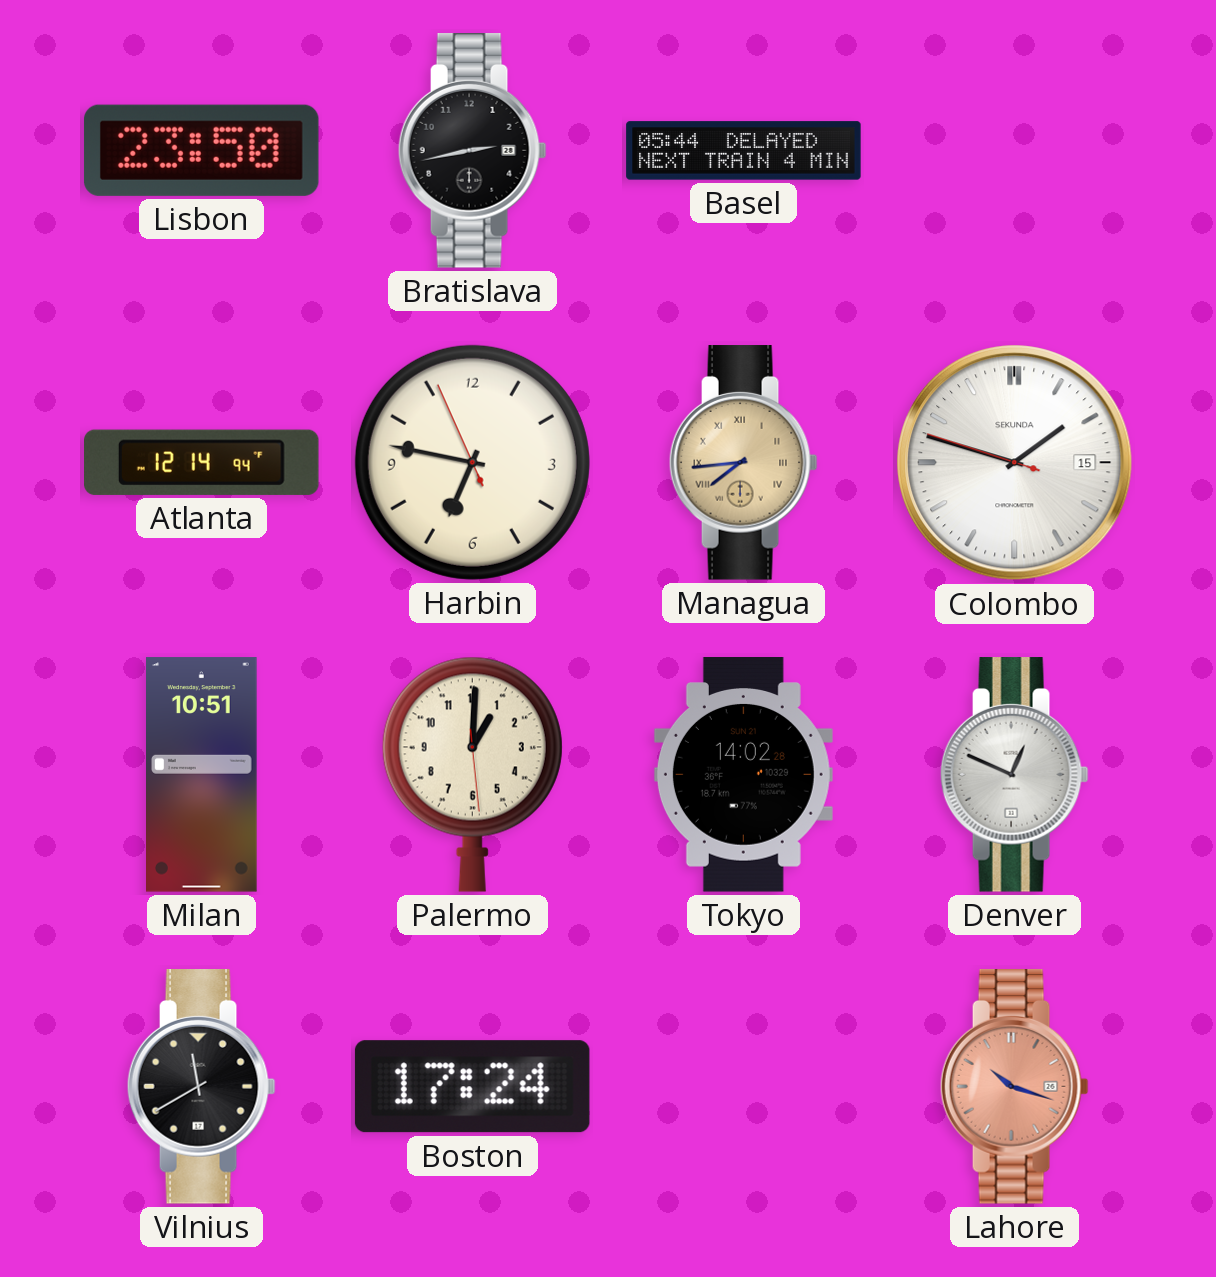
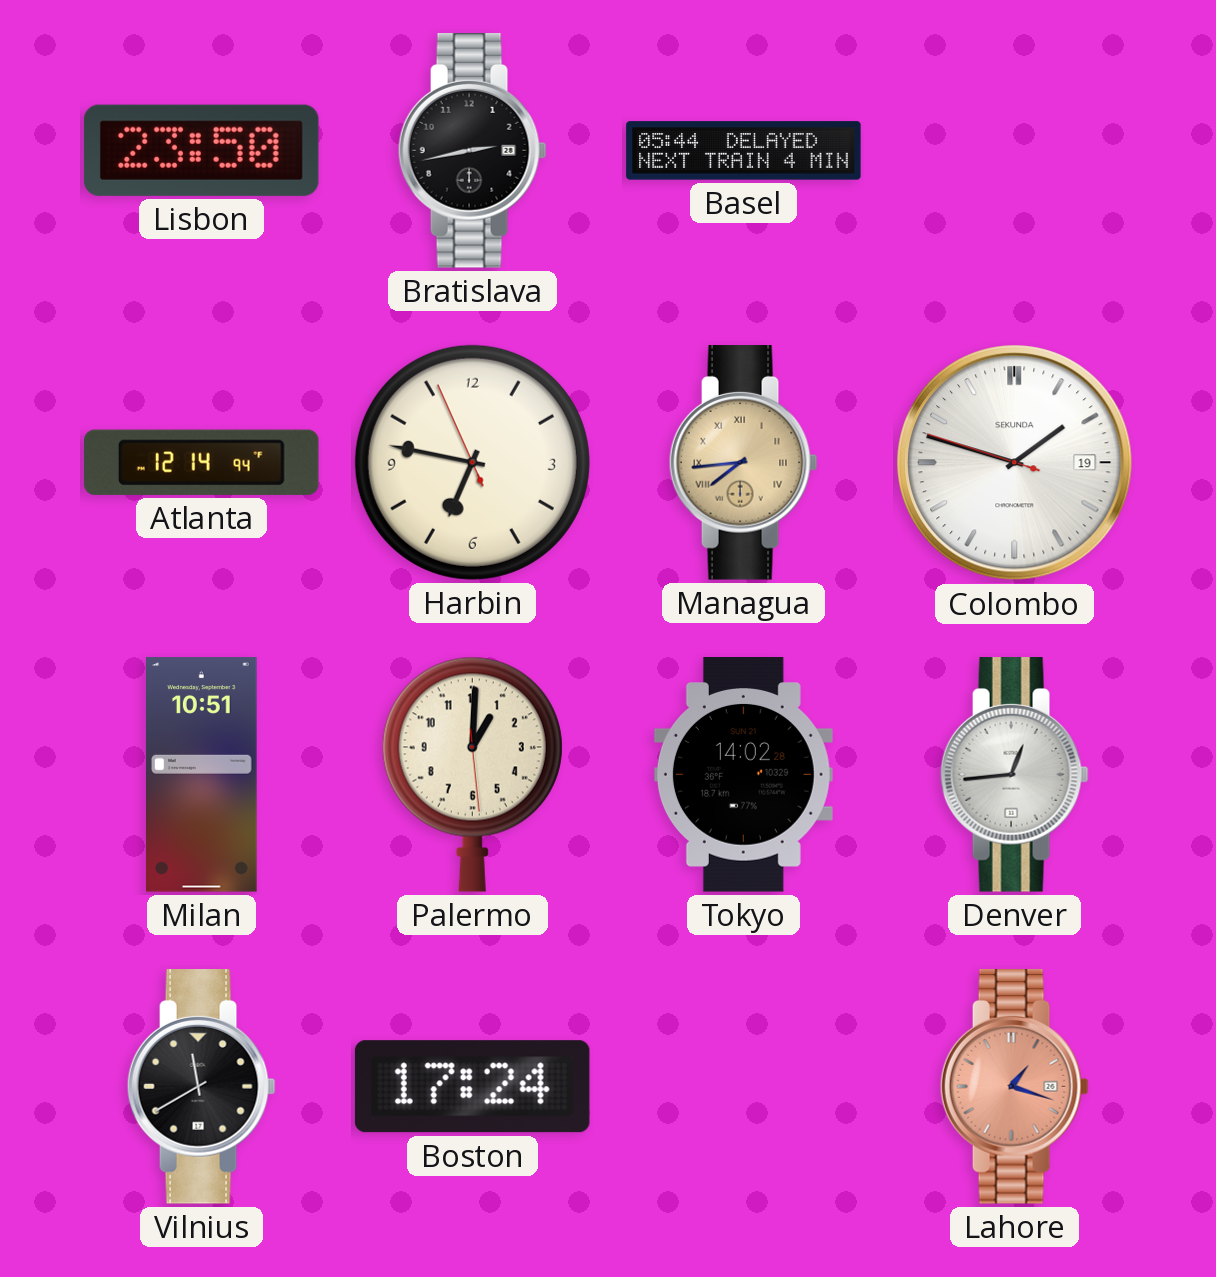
Colombo date: 15 -> 19 (1015, 463)
Denver: 12:49 -> 12:44 (1014, 775)
Lahore: 10:18 -> 1:18 (1014, 1087)
